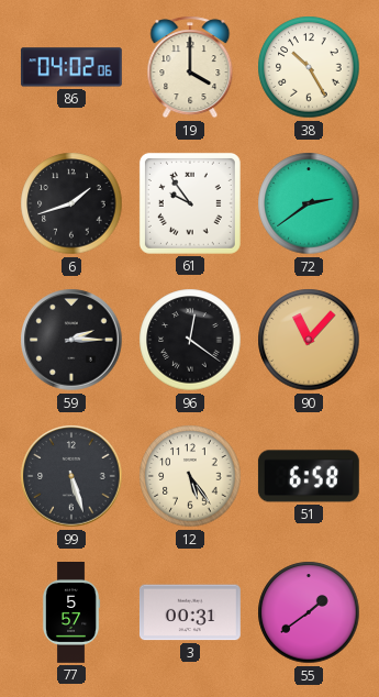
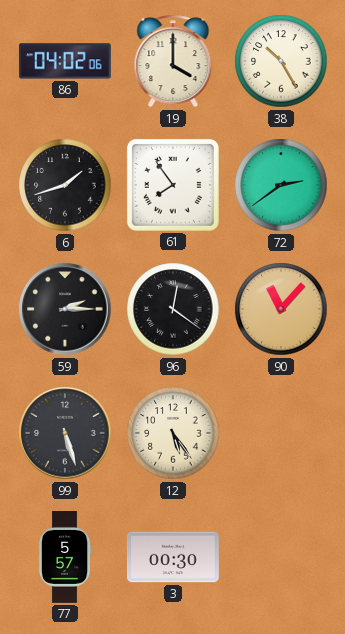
61: 9:54 -> 7:54 (173, 185)
51: 6:58 -> none (309, 476)
3: 00:31 -> 00:30 (173, 557)
55: 1:39 -> none (309, 612)
